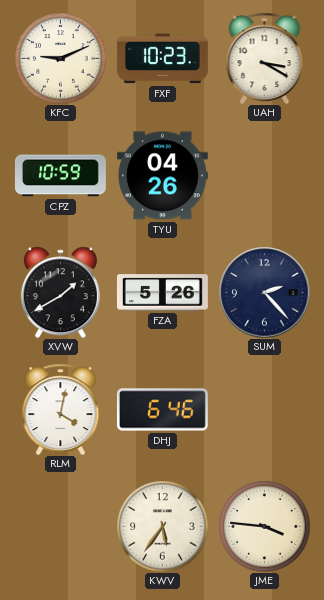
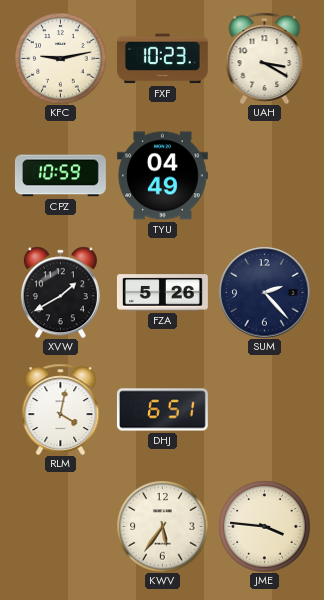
KFC: 9:11 -> 9:13 (60, 58)
TYU: 04:26 -> 04:49 (162, 176)
DHJ: 6:46 -> 6:51 (162, 410)
